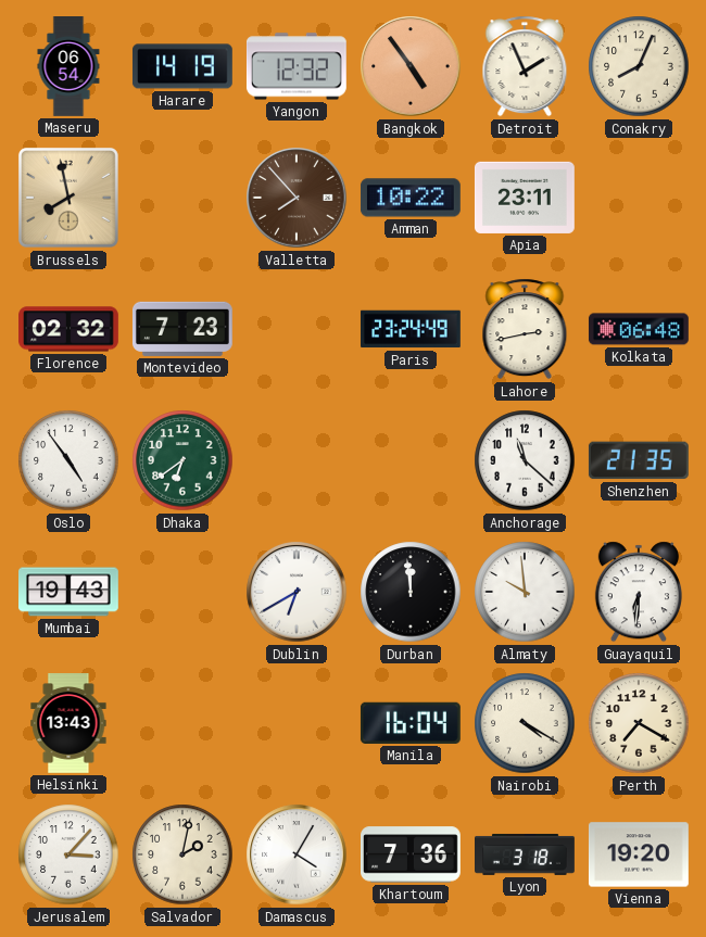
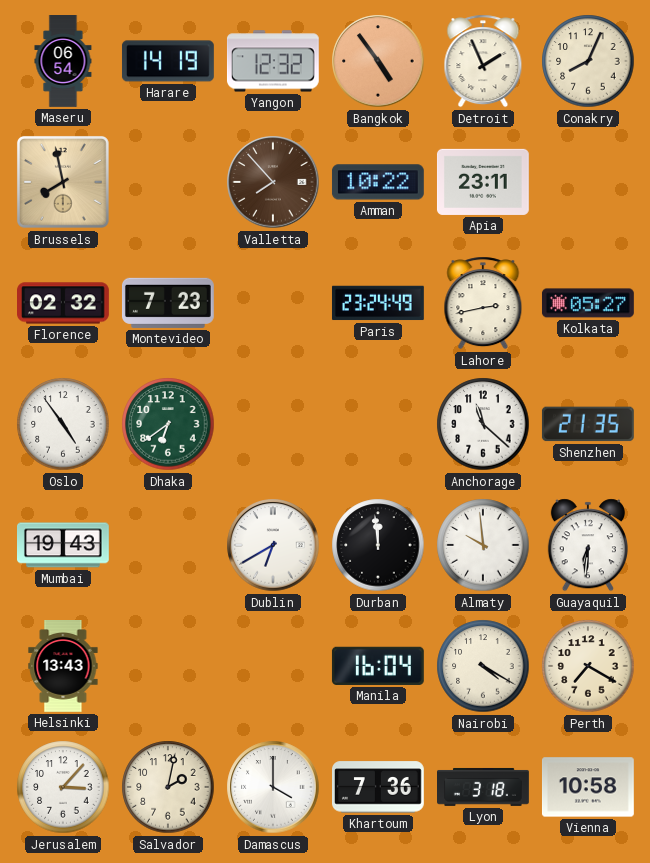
Kolkata: 06:48 -> 05:27 (588, 303)
Damascus: 4:05 -> 4:00 (273, 787)
Vienna: 19:20 -> 10:58 (588, 787)
